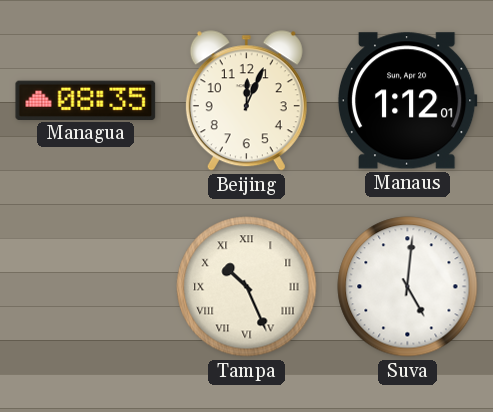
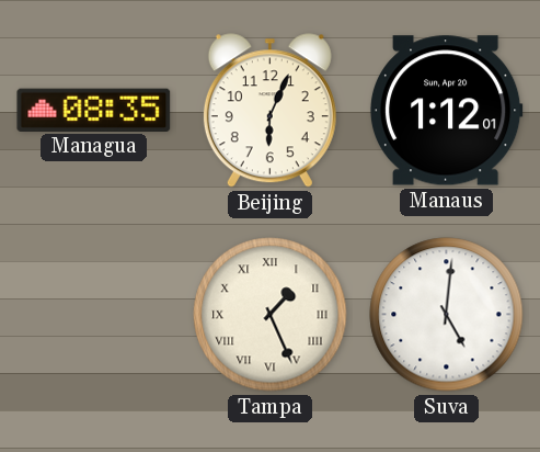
Beijing: 12:04 -> 6:04 (269, 111)
Tampa: 10:26 -> 1:26 (271, 315)
